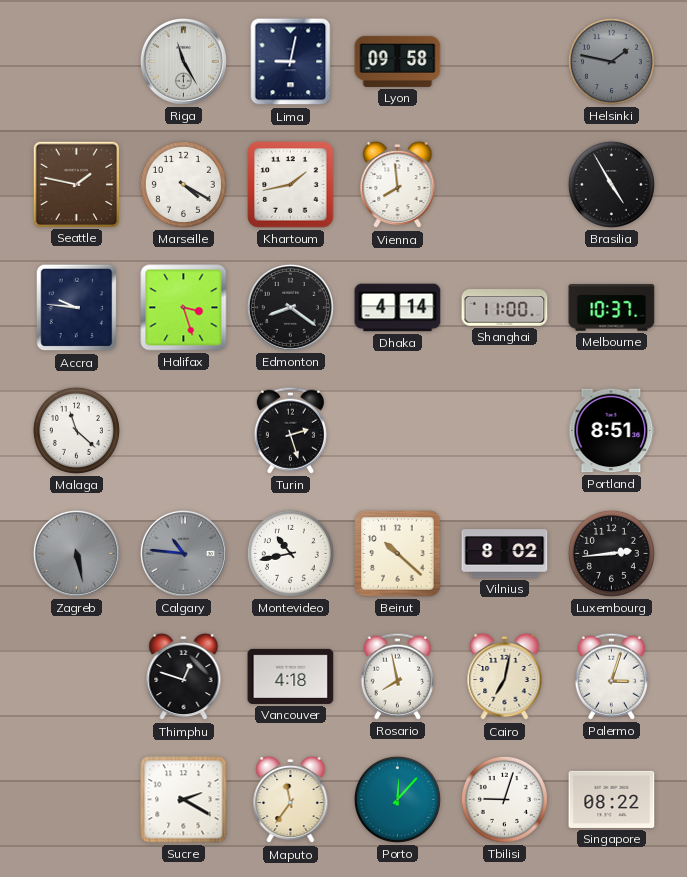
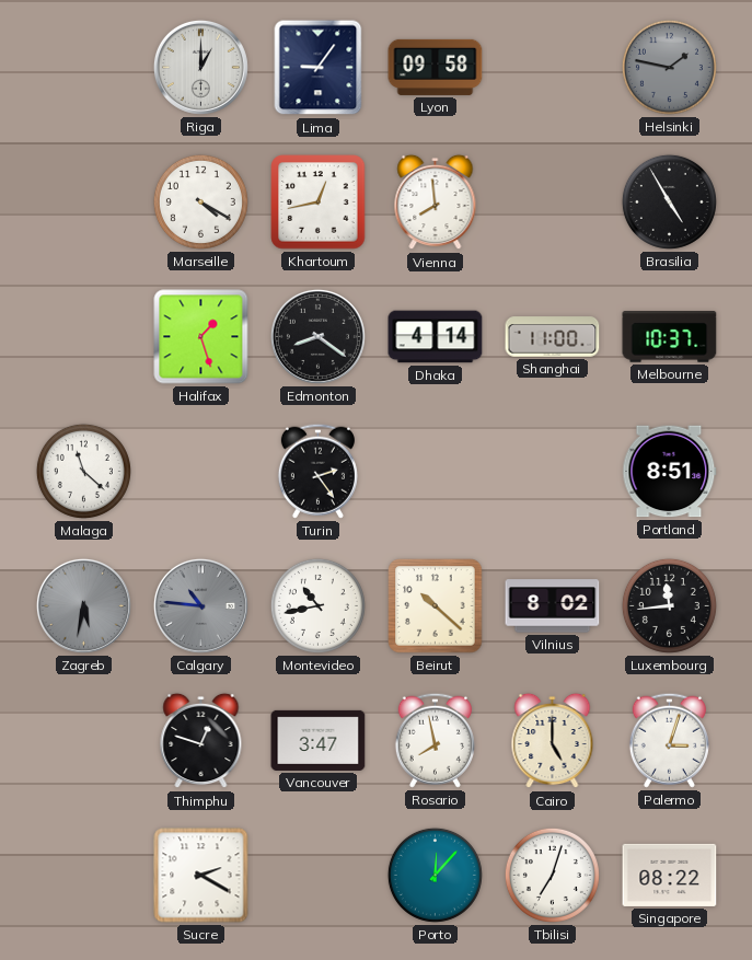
Riga: 11:25 -> 1:00 (200, 67)
Lima: 9:02 -> 9:06 (319, 68)
Seattle: 1:47 -> none (76, 184)
Khartoum: 1:43 -> 12:43 (319, 203)
Accra: 9:46 -> none (77, 308)
Halifax: 3:27 -> 1:27 (201, 337)
Turin: 2:27 -> 2:24 (317, 471)
Zagreb: 5:28 -> 5:32 (83, 605)
Luxembourg: 2:44 -> 11:44 (669, 605)
Vancouver: 4:18 -> 3:47 (319, 740)
Cairo: 7:02 -> 5:00 (553, 741)
Maputo: 11:36 -> none (291, 800)
Tbilisi: 9:03 -> 7:03 (552, 875)
